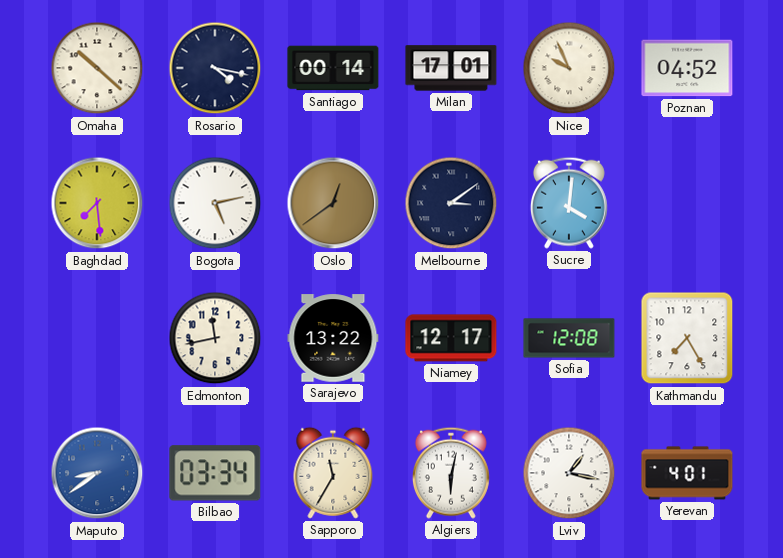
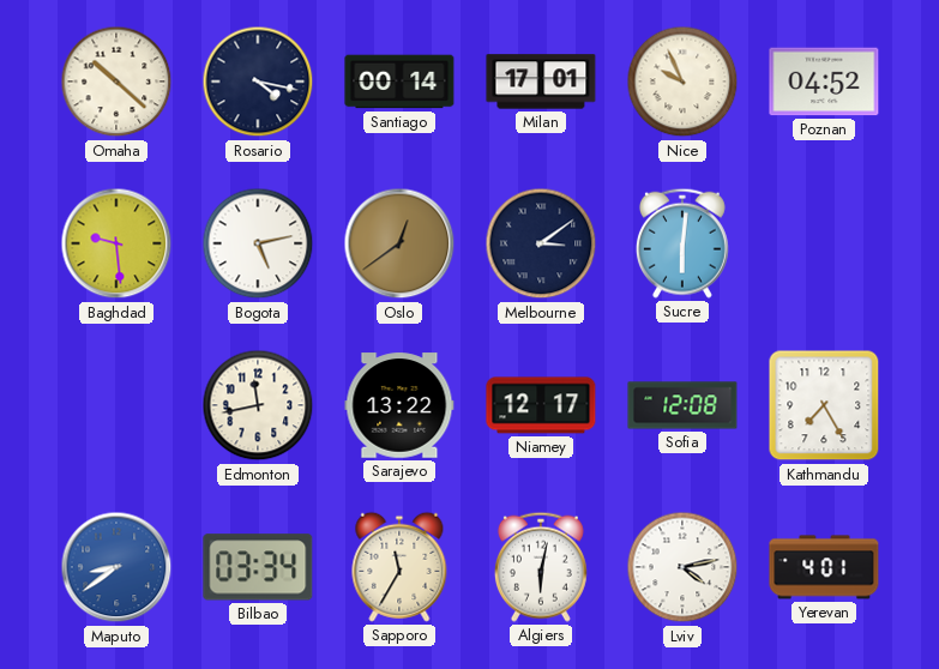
Baghdad: 7:29 -> 9:29 (116, 243)
Sucre: 4:01 -> 6:01 (682, 243)
Lviv: 1:17 -> 4:13 (682, 567)
